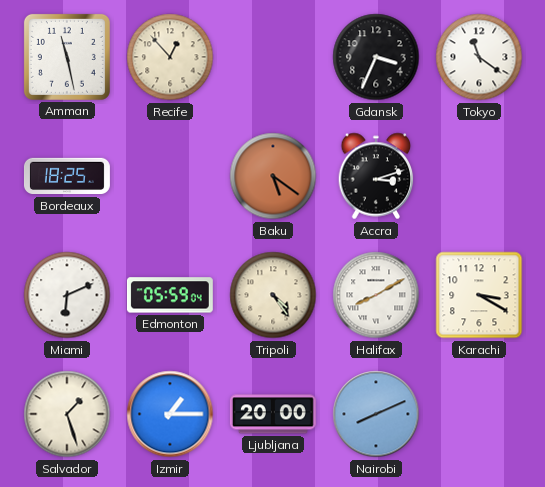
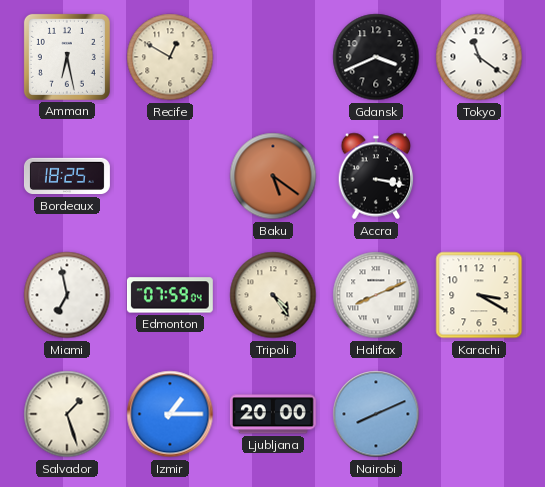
Amman: 11:28 -> 6:28 (67, 57)
Recife: 12:53 -> 12:50 (170, 57)
Gdansk: 3:34 -> 3:41 (376, 57)
Accra: 3:12 -> 3:17 (376, 176)
Miami: 6:11 -> 6:58 (67, 295)
Edmonton: 05:59 -> 07:59 (170, 295)
Halifax: 8:10 -> 8:11 (376, 295)
